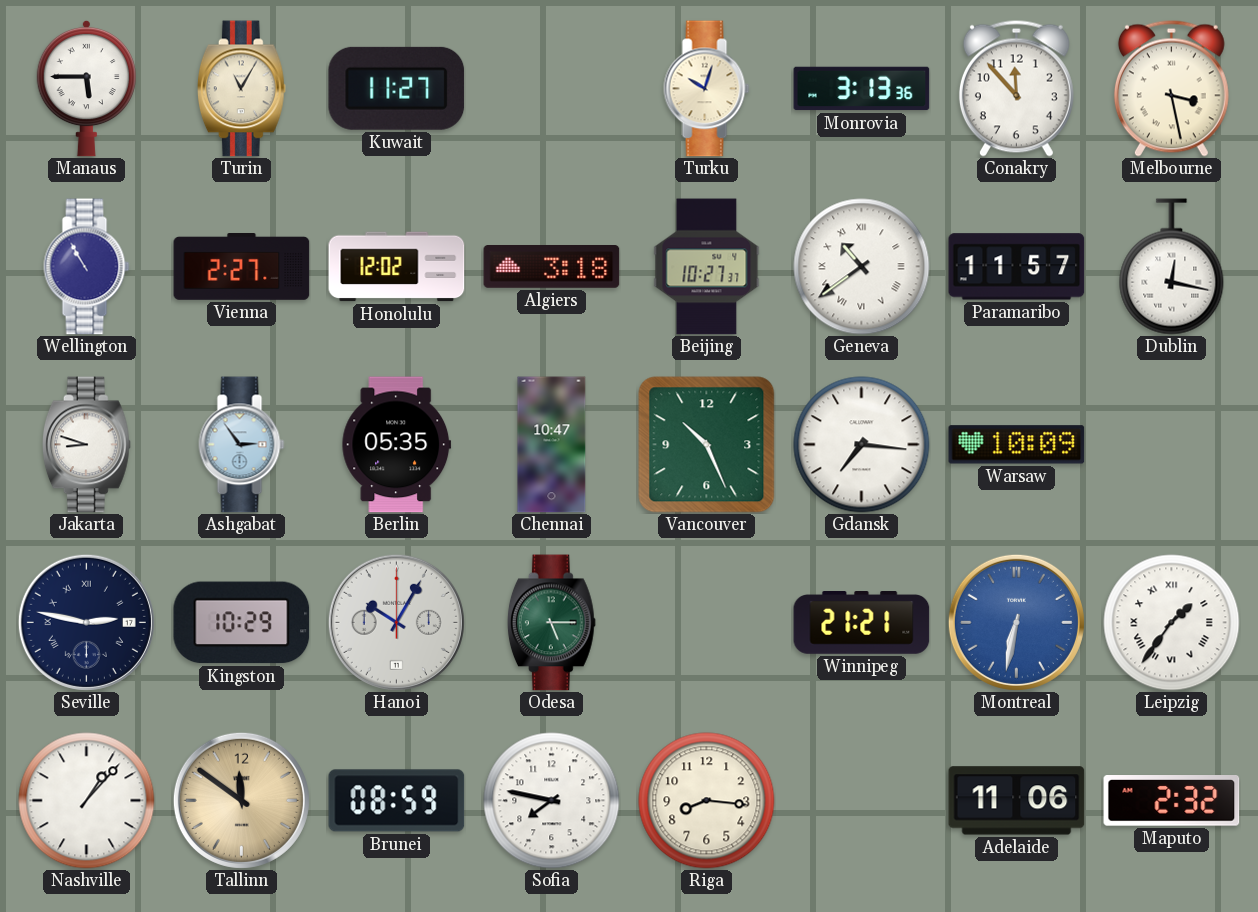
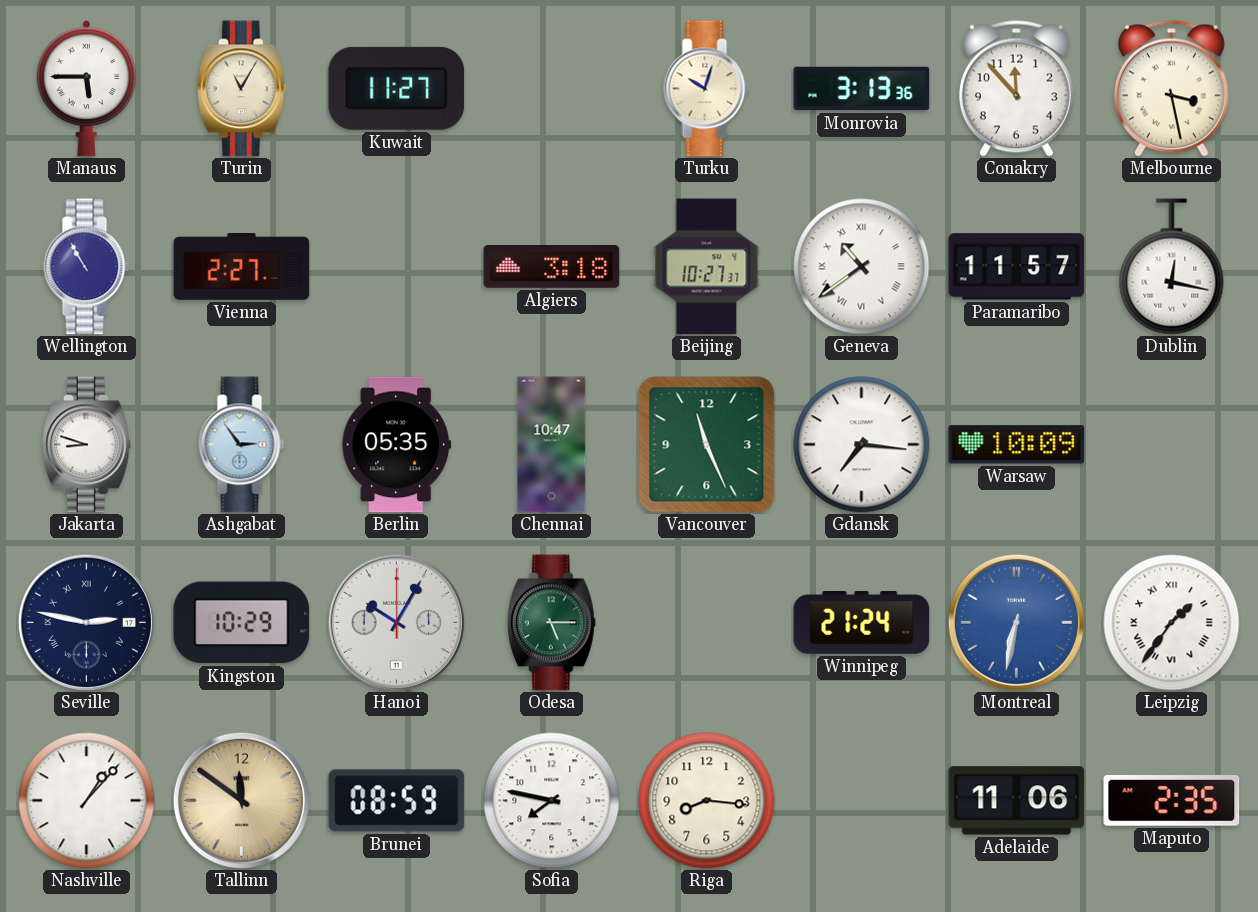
Honolulu: 12:02 -> none (397, 267)
Vancouver: 10:26 -> 11:26 (707, 445)
Winnipeg: 21:21 -> 21:24 (862, 623)
Maputo: 2:32 -> 2:35 (1172, 801)
